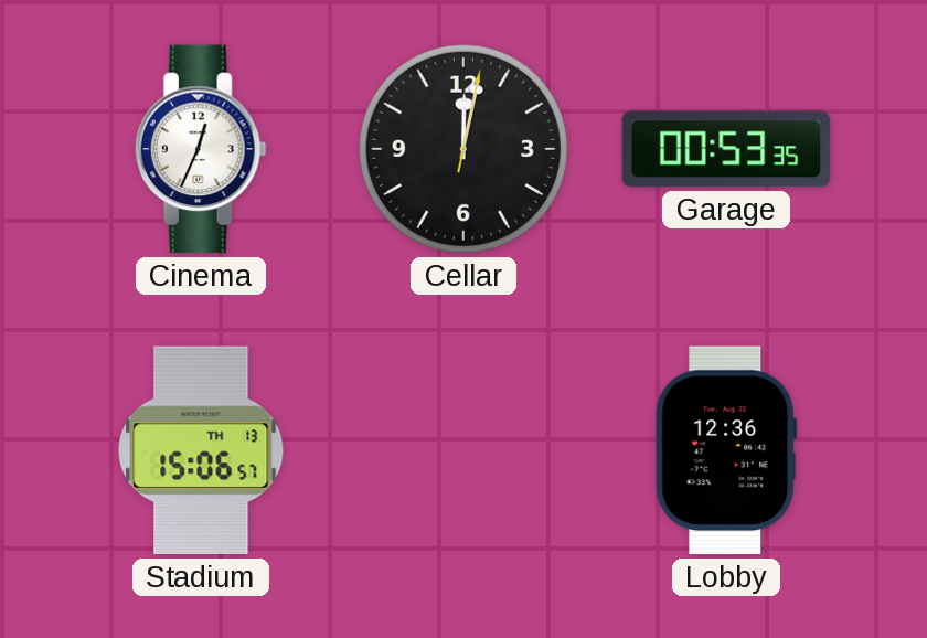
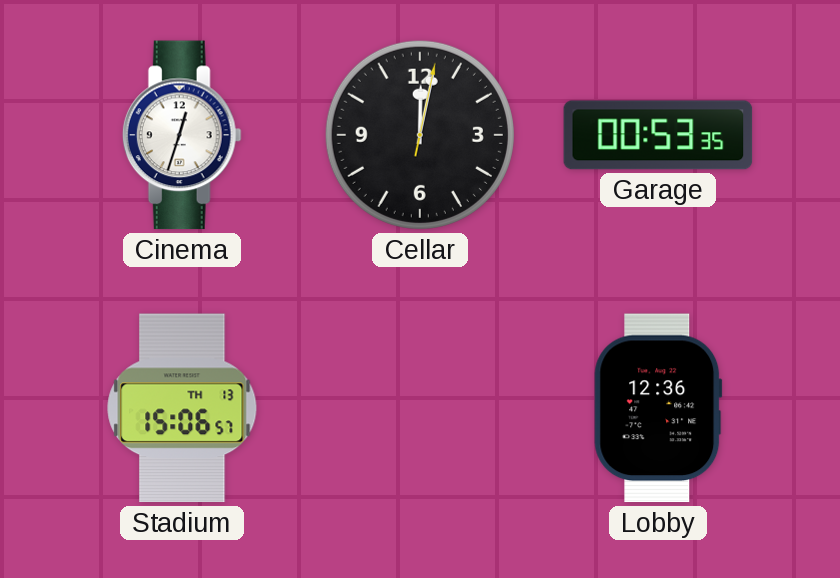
Cinema: 12:34 -> 12:33 (182, 135)
